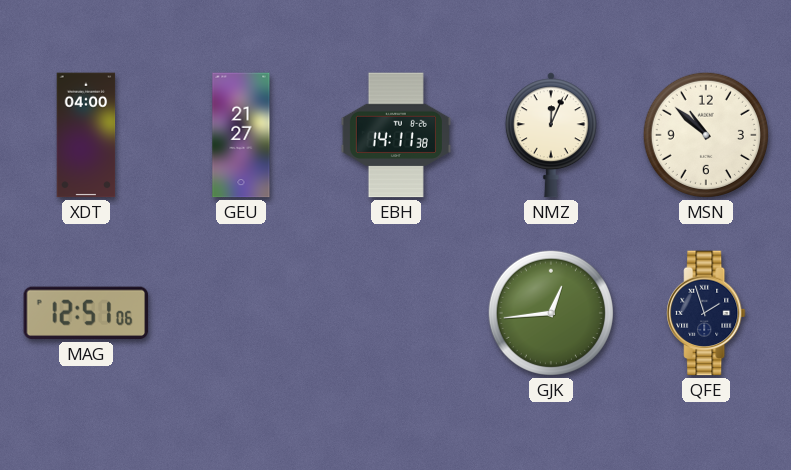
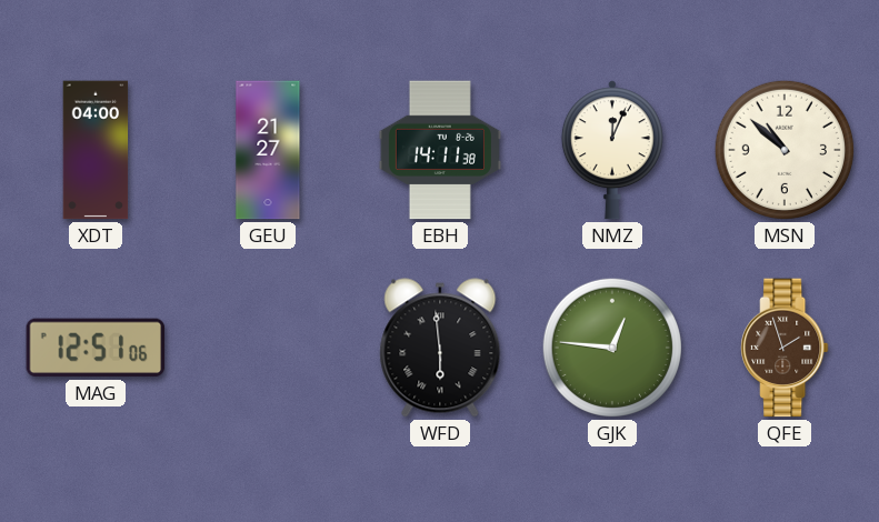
WFD: none -> 5:59 (440, 348)
GJK: 12:44 -> 12:46 (612, 348)
QFE dial: navy -> brown (785, 348)
